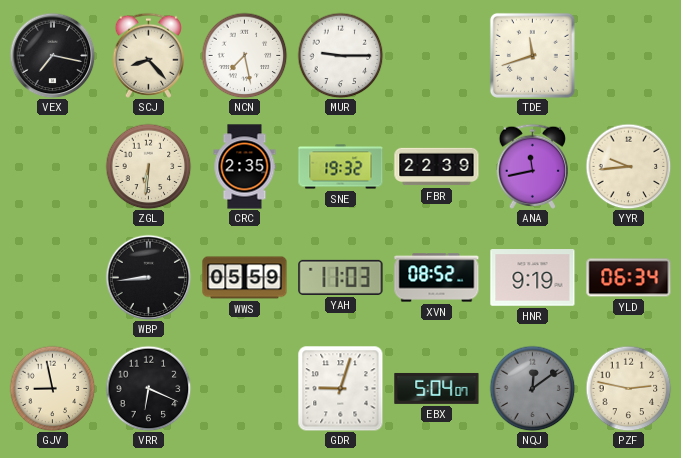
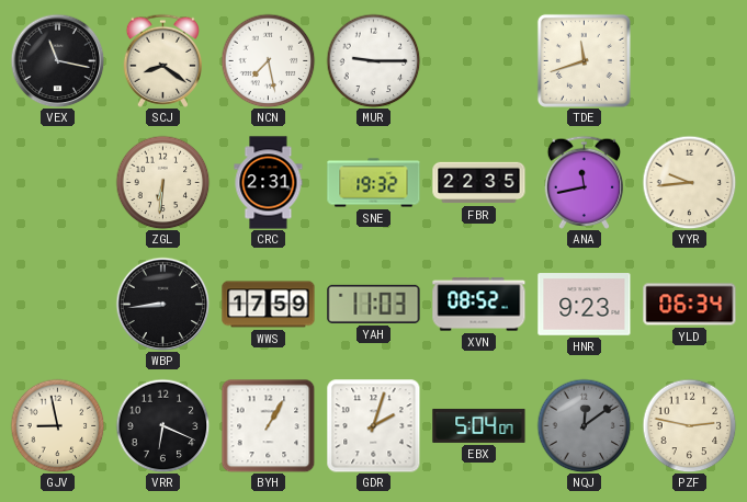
VEX: 7:17 -> 11:17 (57, 60)
SCJ: 8:23 -> 8:21 (162, 60)
CRC: 2:35 -> 2:31 (269, 183)
FBR: 22:39 -> 22:35 (479, 183)
WWS: 05:59 -> 17:59 (269, 305)
HNR: 9:19 -> 9:23 (585, 305)
BYH: none -> 1:05 (268, 425)
GDR: 9:03 -> 2:03 (374, 426)
